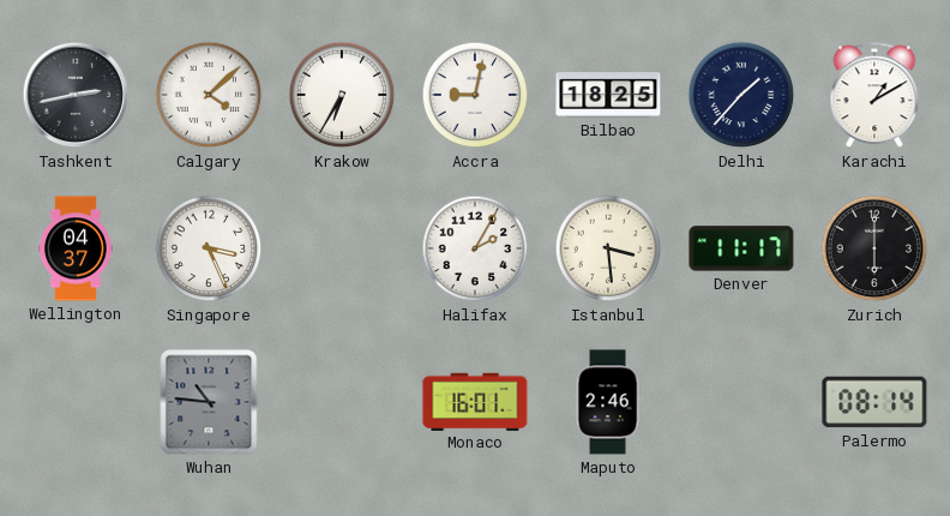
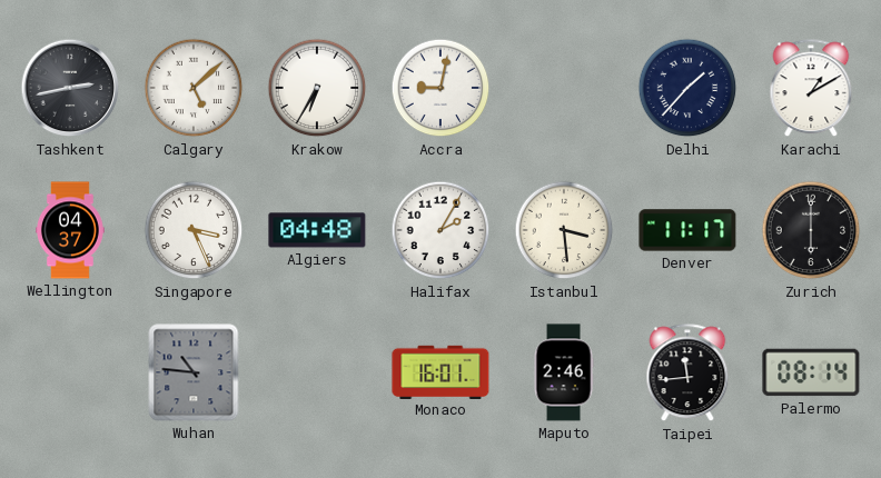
Calgary: 4:08 -> 5:08 (194, 88)
Bilbao: 18:25 -> none (608, 95)
Algiers: none -> 04:48 (317, 230)
Taipei: none -> 11:44 (687, 374)
